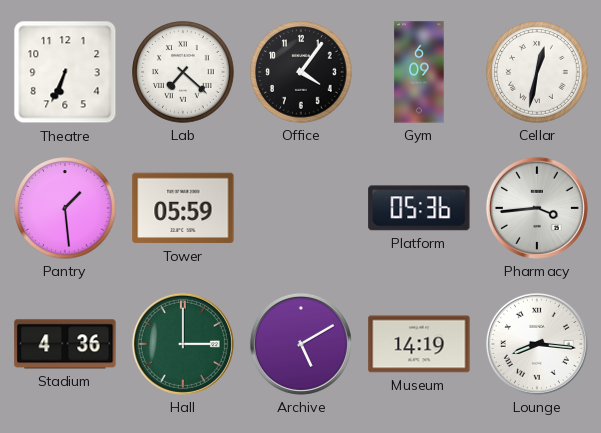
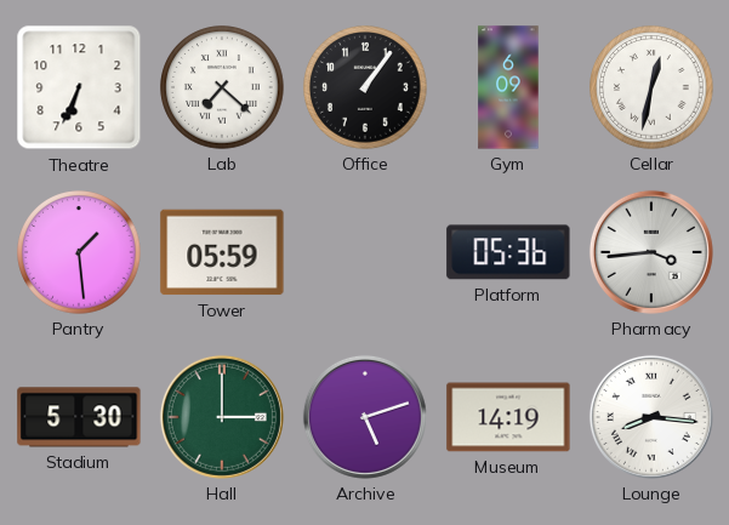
Office: 4:06 -> 1:06 (365, 87)
Stadium: 4:36 -> 5:30 (79, 417)
Archive: 5:10 -> 5:12 (365, 417)
